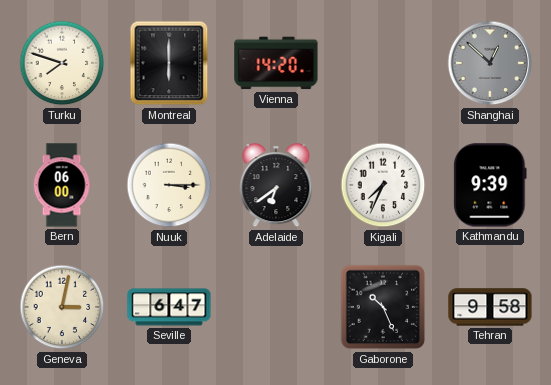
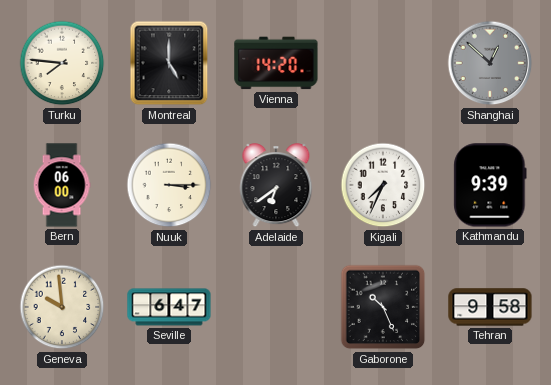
Turku: 7:48 -> 7:46 (62, 63)
Montreal: 6:00 -> 5:00 (169, 63)
Geneva: 3:02 -> 9:59 (62, 307)
